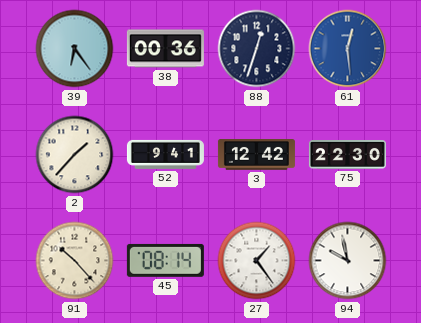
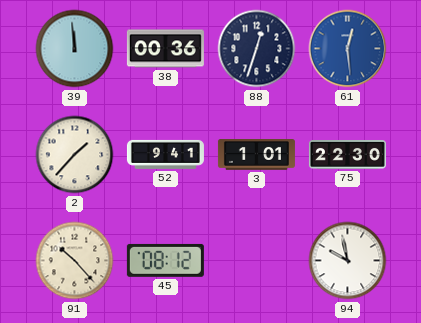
39: 6:24 -> 11:59 (75, 49)
3: 12:42 -> 1:01 (256, 155)
45: 08:14 -> 08:12 (165, 260)
27: 1:24 -> none (257, 261)
